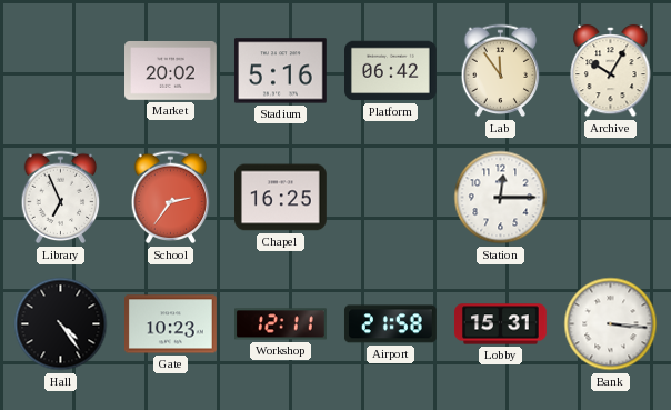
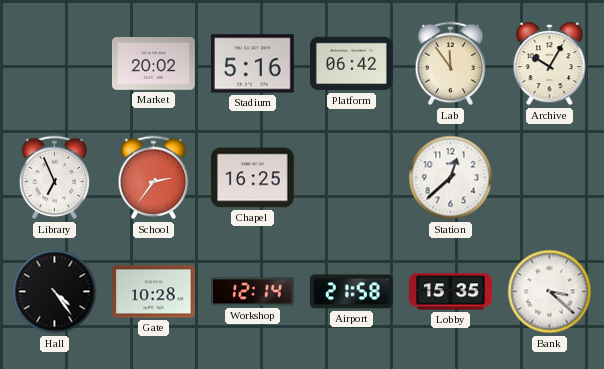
Station: 12:15 -> 12:38 (451, 178)
Gate: 10:23 -> 10:28 (154, 292)
Workshop: 12:11 -> 12:14 (253, 292)
Lobby: 15:31 -> 15:35 (451, 292)
Bank: 3:16 -> 3:22 (550, 292)
